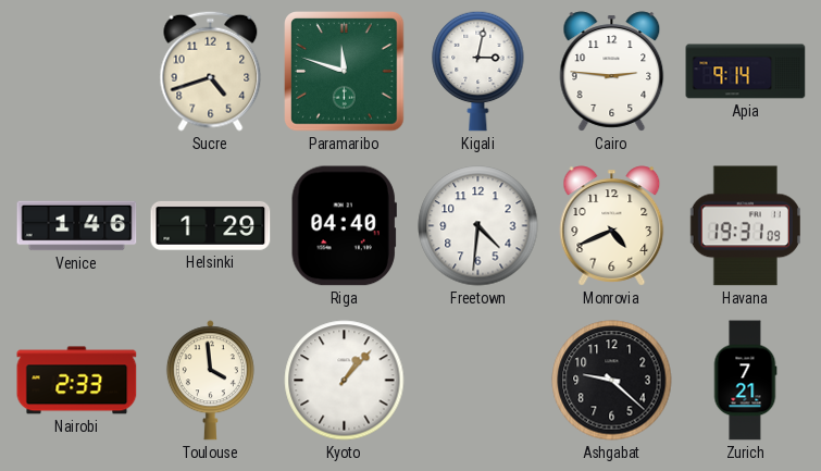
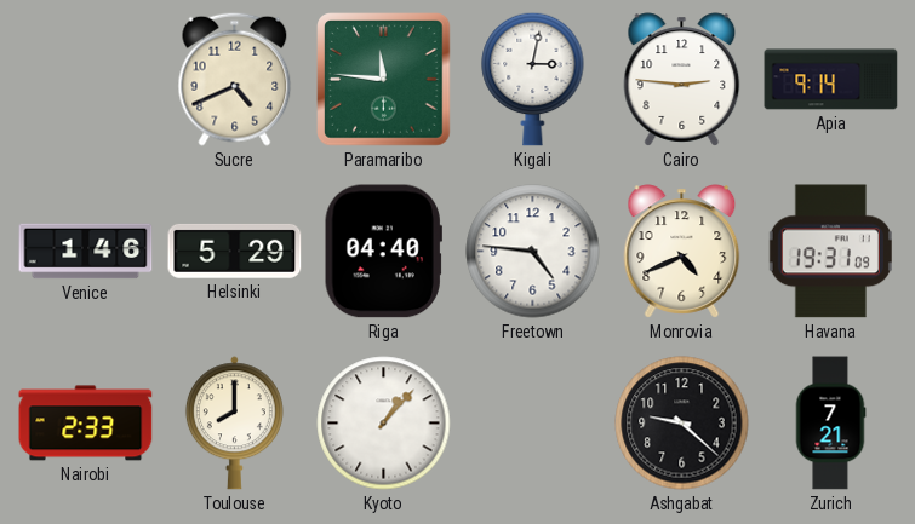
Sucre: 4:42 -> 4:41 (235, 79)
Paramaribo: 11:48 -> 11:46 (384, 80)
Helsinki: 1:29 -> 5:29 (235, 251)
Freetown: 4:31 -> 4:46 (533, 252)
Toulouse: 3:59 -> 8:00 (234, 424)
